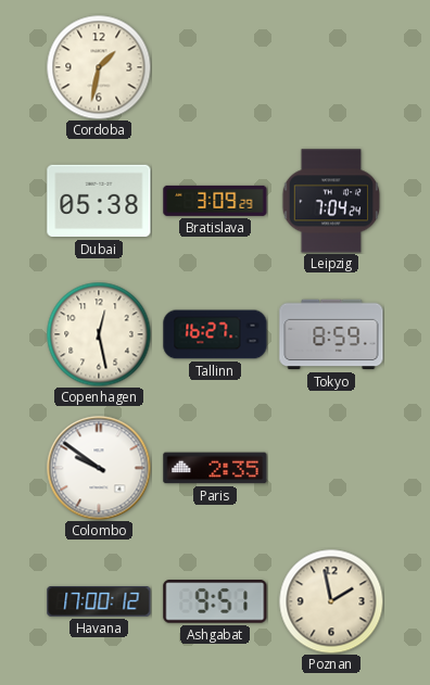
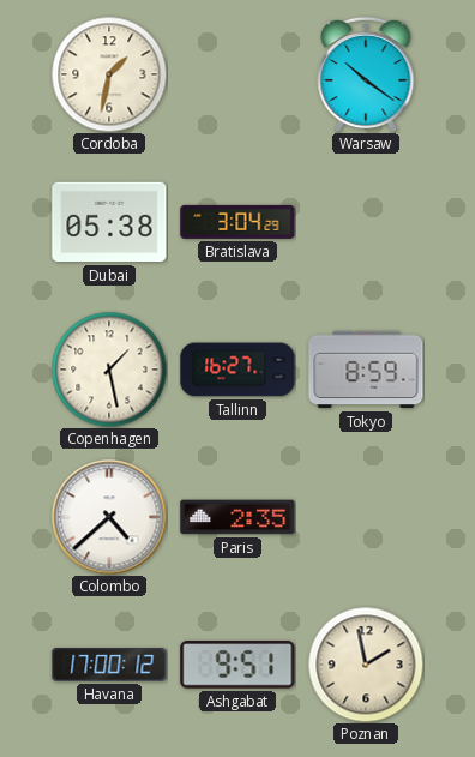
Warsaw: none -> 10:21 (366, 74)
Bratislava: 3:09 -> 3:04 (237, 222)
Leipzig: 7:04 -> none (331, 201)
Copenhagen: 12:28 -> 1:28 (109, 370)
Colombo: 9:51 -> 4:38 (109, 517)
